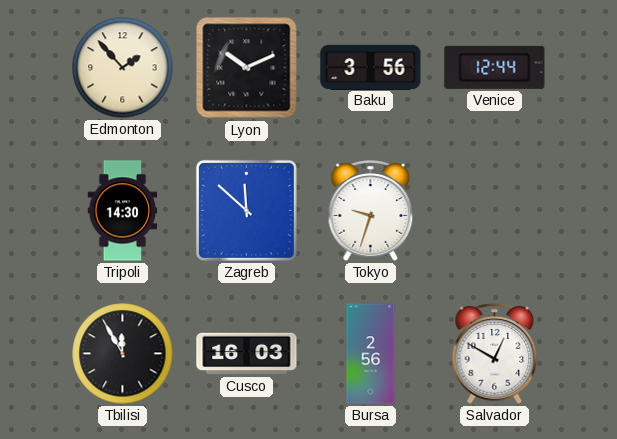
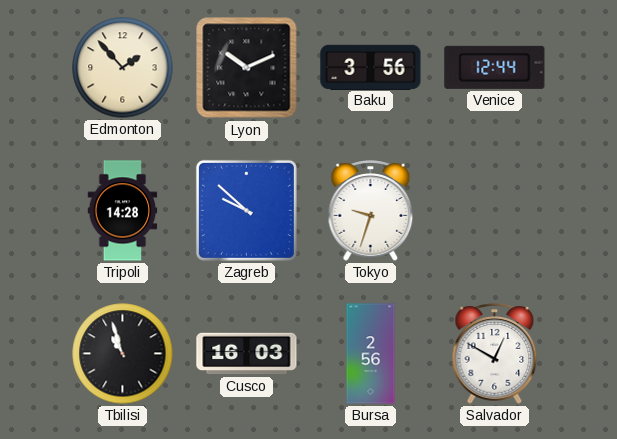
Tripoli: 14:30 -> 14:28 (123, 211)
Zagreb: 11:52 -> 9:52 (246, 210)
Tbilisi: 11:55 -> 10:57 (123, 354)
